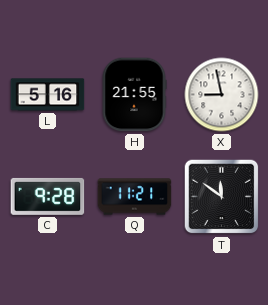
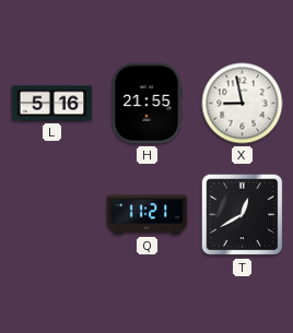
C: 9:28 -> none (48, 196)
T: 11:51 -> 12:40 (243, 215)
